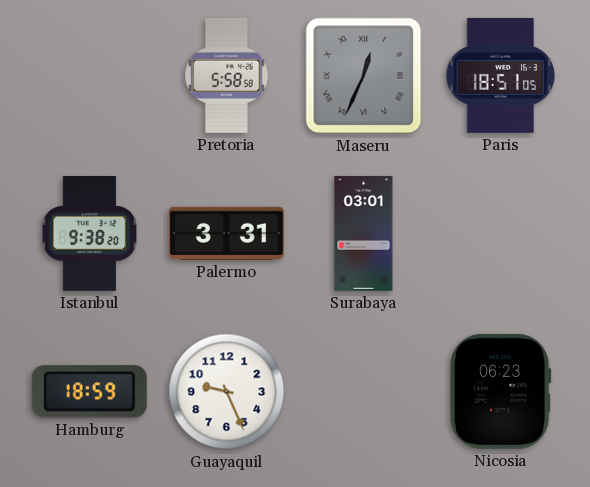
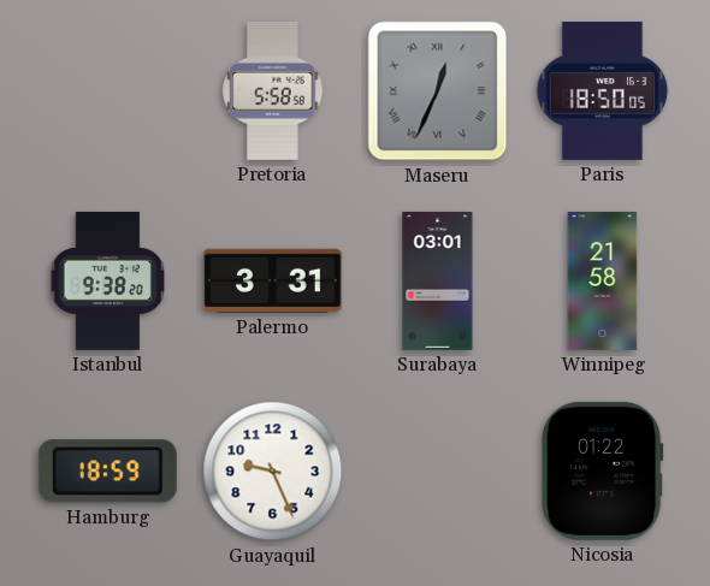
Paris: 18:51 -> 18:50 (603, 90)
Winnipeg: none -> 21:58 (603, 282)
Nicosia: 06:23 -> 01:22 (602, 470)
